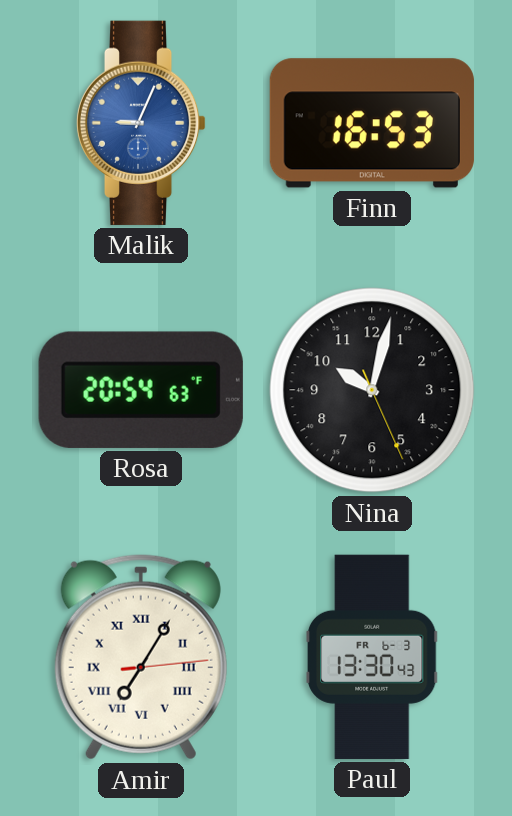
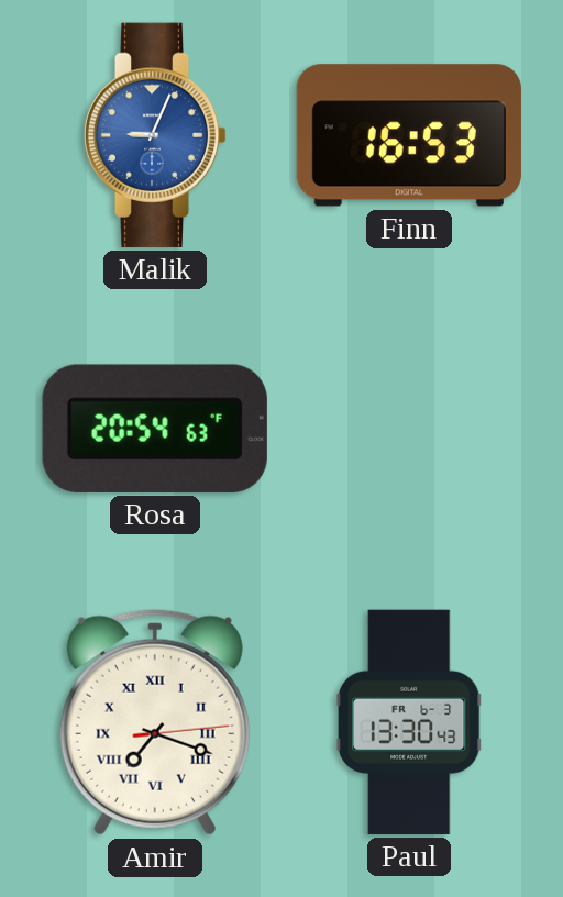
Nina: 10:02 -> none (372, 390)
Amir: 7:05 -> 7:18 (155, 722)
